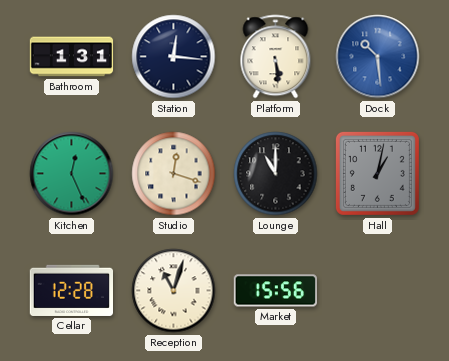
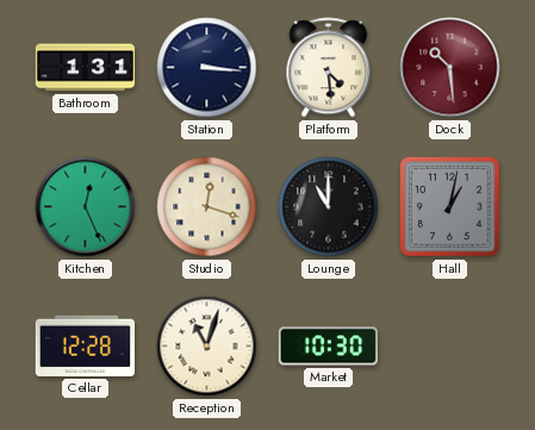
Station: 12:16 -> 3:16 (207, 68)
Platform: 5:29 -> 4:29 (329, 68)
Dock dial: blue -> burgundy (450, 68)
Market: 15:56 -> 10:30 (328, 347)
